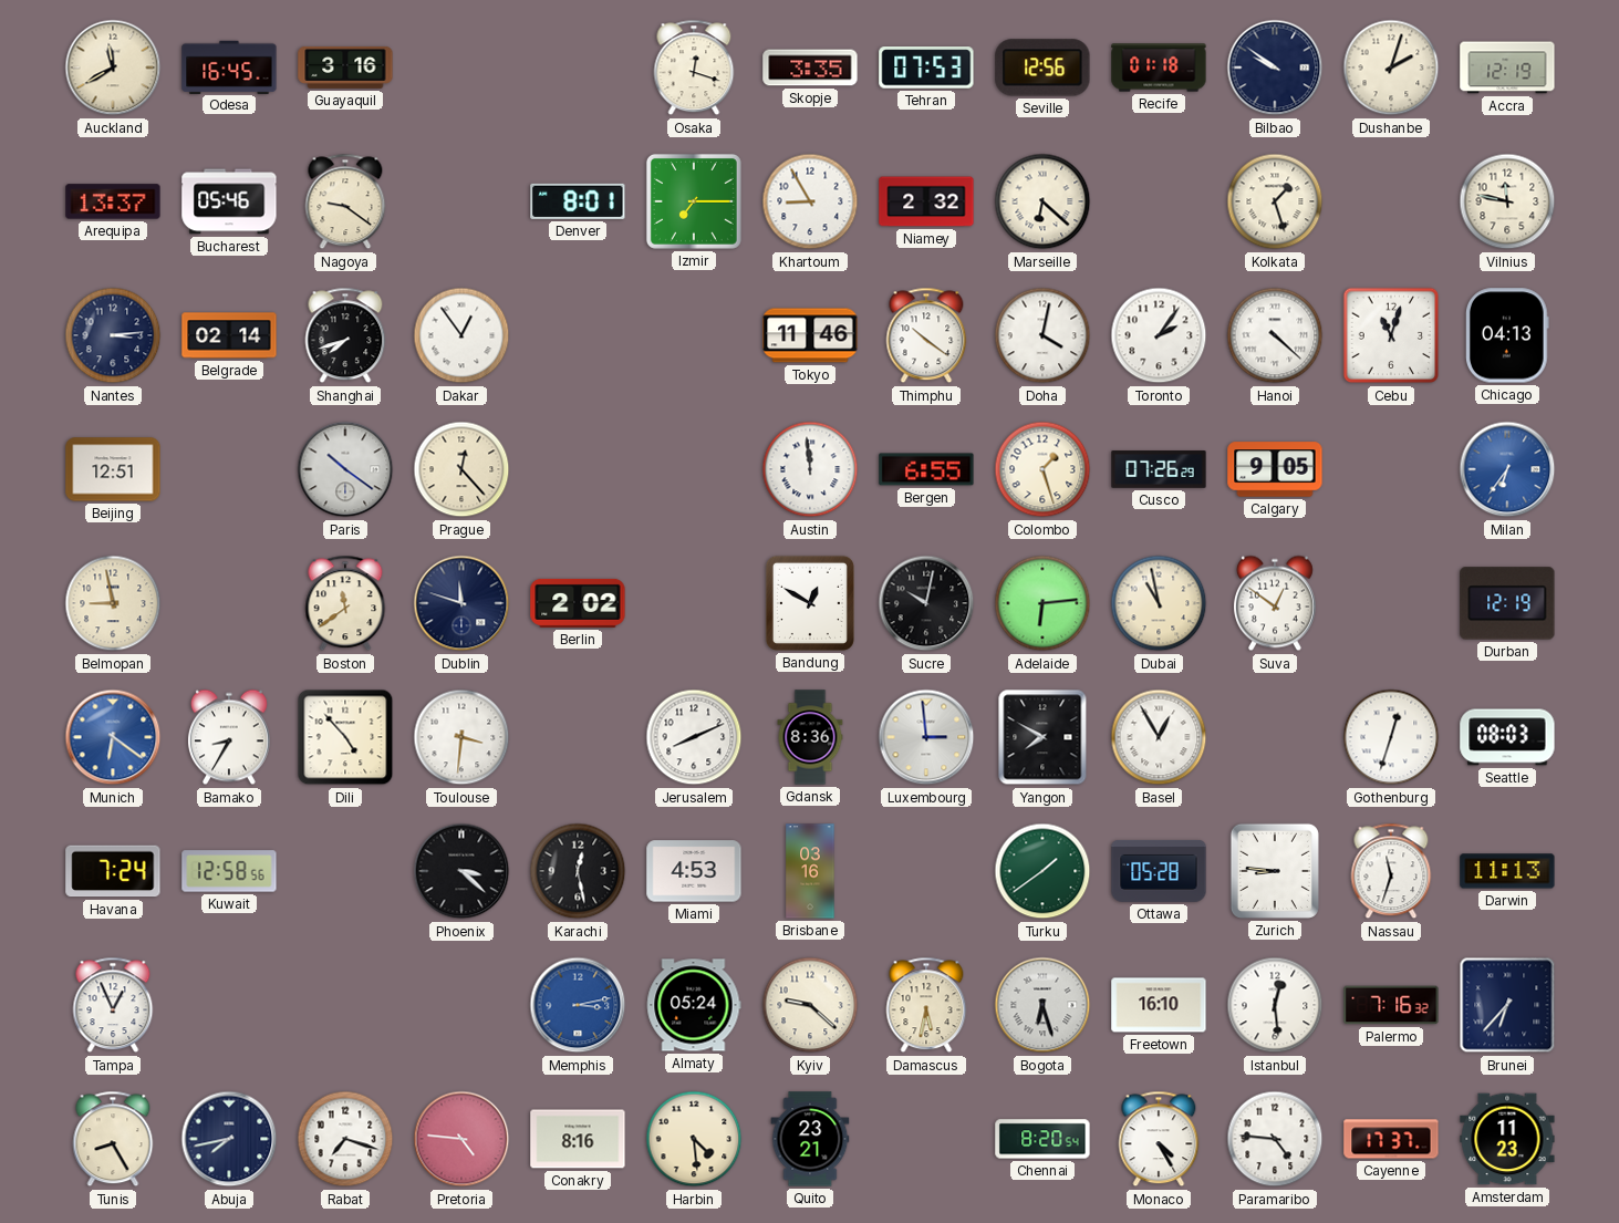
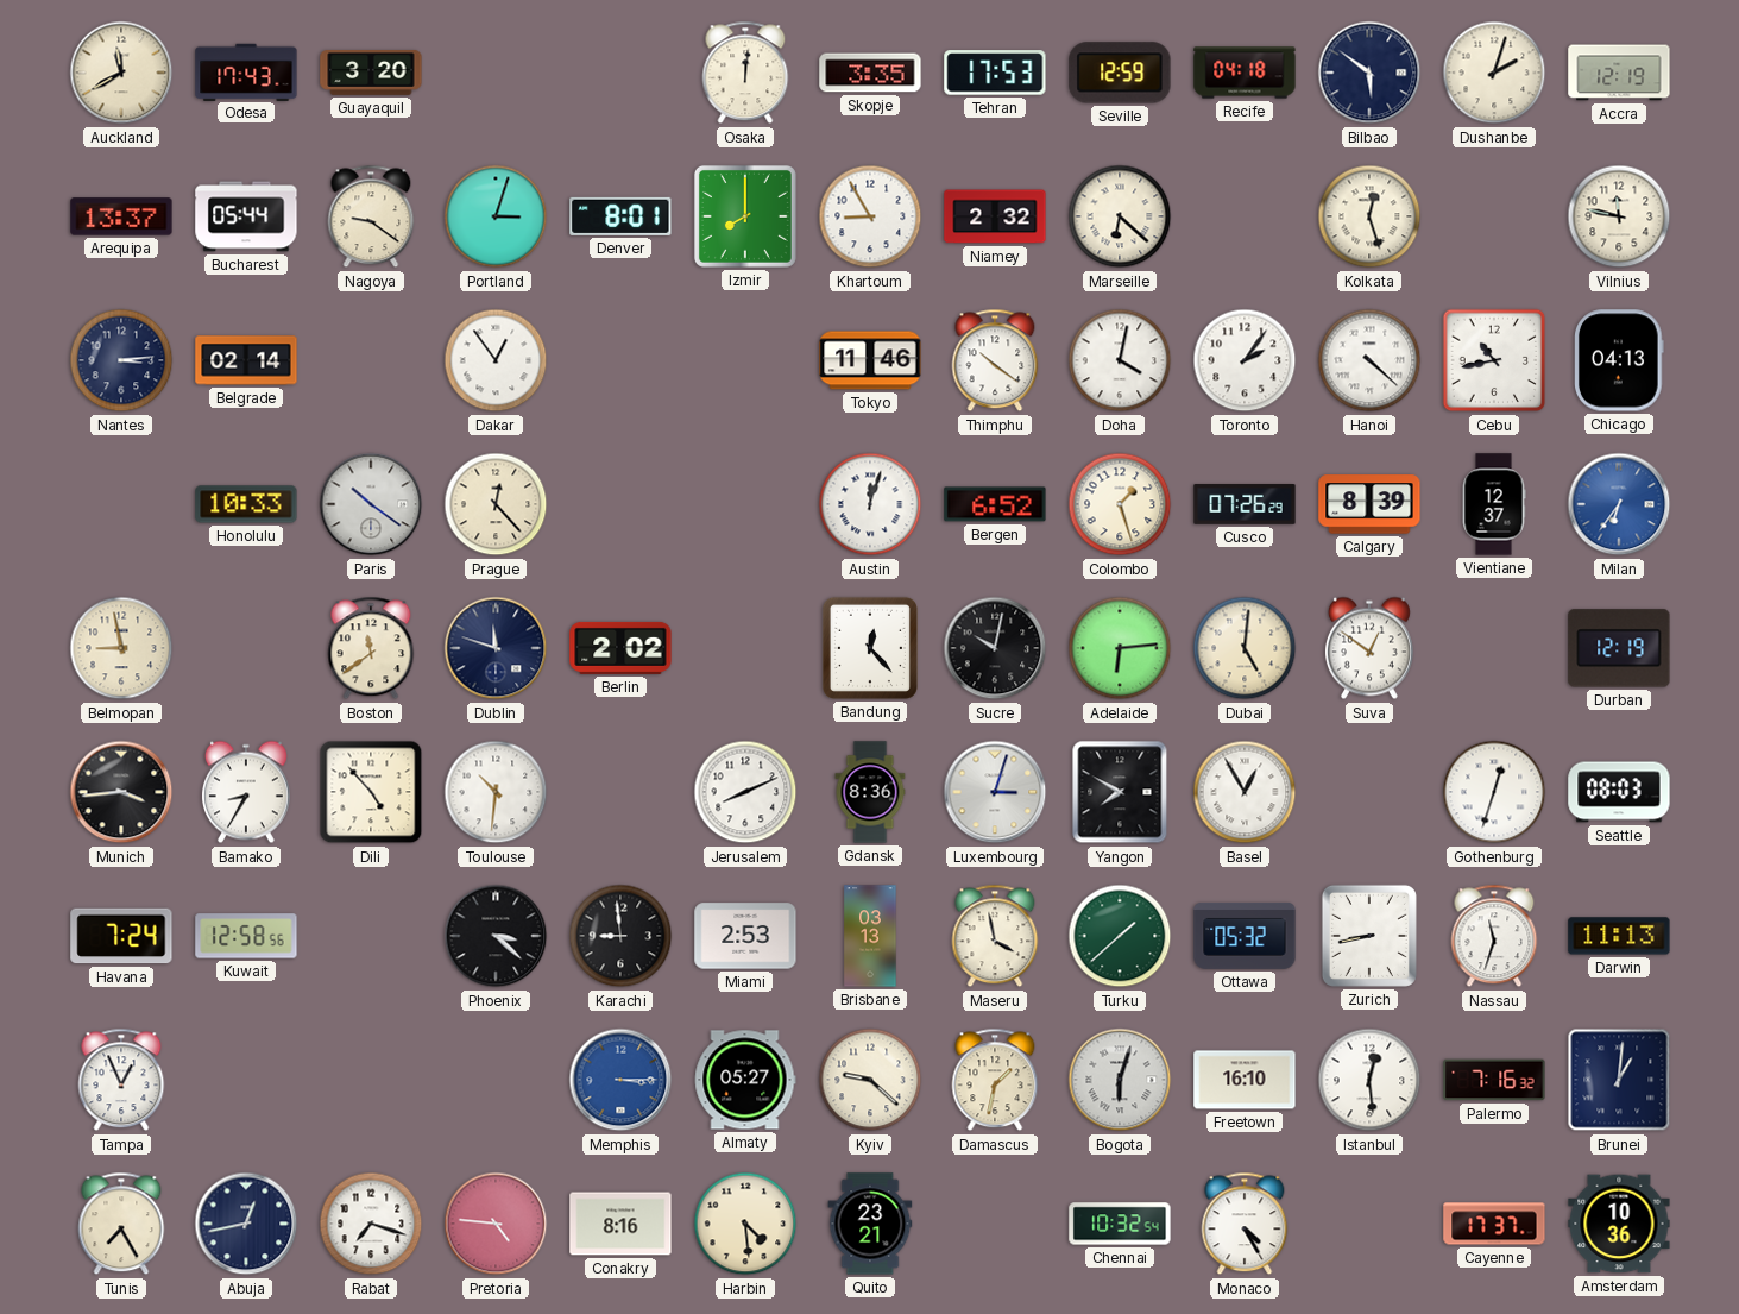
Odesa: 16:45 -> 17:43 (246, 71)
Guayaquil: 3:16 -> 3:20 (371, 73)
Osaka: 12:18 -> 12:01 (745, 73)
Tehran: 07:53 -> 17:53 (995, 73)
Seville: 12:56 -> 12:59 (1120, 73)
Recife: 01:18 -> 04:18 (1245, 73)
Bilbao: 9:51 -> 5:51 (1369, 73)
Bucharest: 05:46 -> 05:44 (246, 216)
Portland: none -> 3:03 (496, 216)
Izmir: 7:15 -> 8:00 (745, 216)
Kolkata: 1:27 -> 12:27 (1369, 216)
Shanghai: 7:42 -> none (345, 335)
Cebu: 11:03 -> 10:43 (1494, 360)
Beijing: 12:51 -> none (113, 469)
Honolulu: none -> 10:33 (246, 504)
Austin: 11:59 -> 12:03 (870, 504)
Bergen: 6:55 -> 6:52 (995, 504)
Calgary: 9:05 -> 8:39 (1369, 504)
Vientiane: none -> 12:37 (1494, 504)
Bandung: 12:50 -> 12:23 (870, 648)
Dubai: 10:58 -> 5:01 (1245, 648)
Munich: 6:21 -> 3:44 (121, 792)
Munich dial: blue -> black (121, 792)
Toulouse: 3:31 -> 10:31 (496, 792)
Luxembourg: 2:59 -> 3:03 (995, 792)
Karachi: 12:28 -> 8:59 (620, 936)
Miami: 4:53 -> 2:53 (745, 936)
Brisbane: 03:16 -> 03:13 (870, 936)
Maseru: none -> 3:58 (995, 936)
Turku: 1:39 -> 1:38 (1120, 936)
Ottawa: 05:28 -> 05:32 (1245, 936)
Zurich: 8:46 -> 8:43 (1369, 936)
Memphis: 3:13 -> 3:15 (620, 1080)
Almaty: 05:24 -> 05:27 (745, 1080)
Damascus: 5:32 -> 1:32 (995, 1080)
Bogota: 6:27 -> 6:03 (1120, 1080)
Brunei: 6:37 -> 1:01 (1619, 1080)
Tunis: 8:25 -> 7:25 (121, 1224)
Abuja: 7:43 -> 12:43 (246, 1224)
Chennai: 8:20 -> 10:32 (1120, 1224)
Paramaribo: 4:46 -> none (1275, 1139)
Amsterdam: 11:23 -> 10:36 (1619, 1224)
